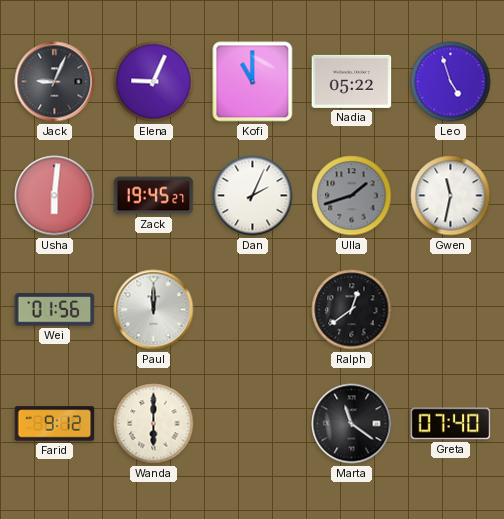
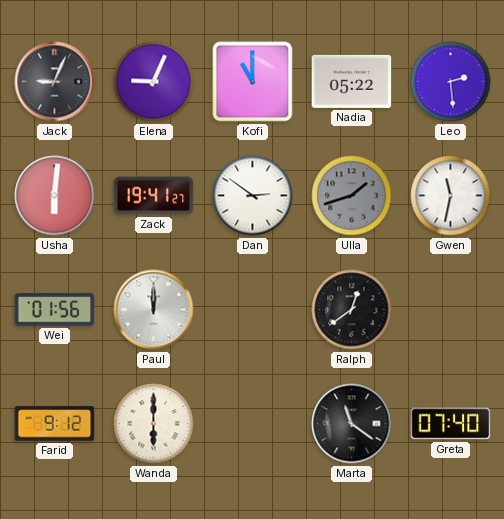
Leo: 4:57 -> 2:29 (451, 82)
Zack: 19:45 -> 19:41 (154, 196)
Dan: 2:04 -> 2:51 (253, 196)
